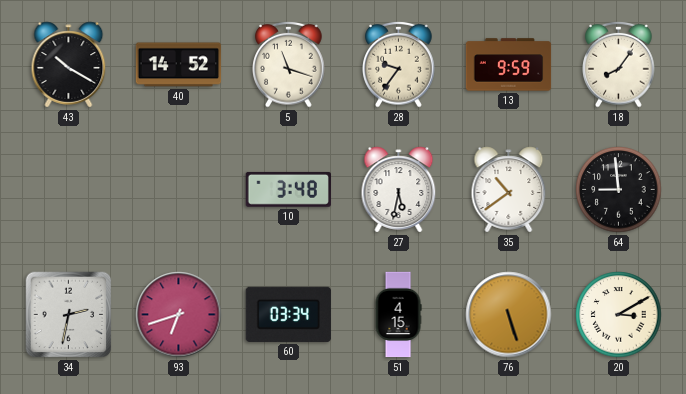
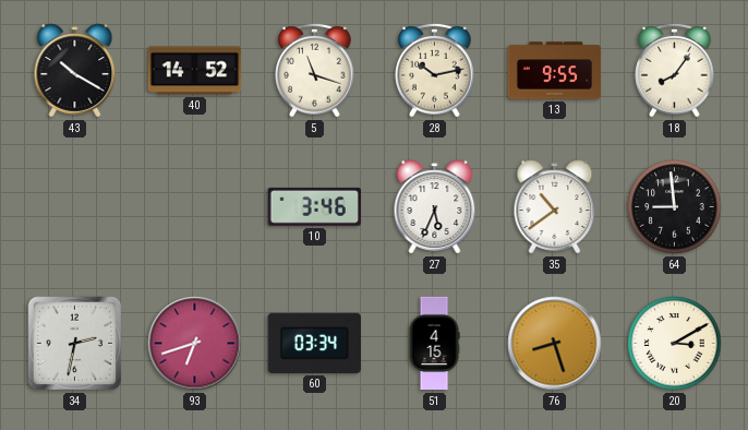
28: 9:36 -> 10:13 (435, 70)
13: 9:59 -> 9:55 (555, 71)
10: 3:48 -> 3:46 (314, 206)
27: 5:32 -> 5:34 (435, 207)
76: 5:27 -> 8:27 (555, 344)
